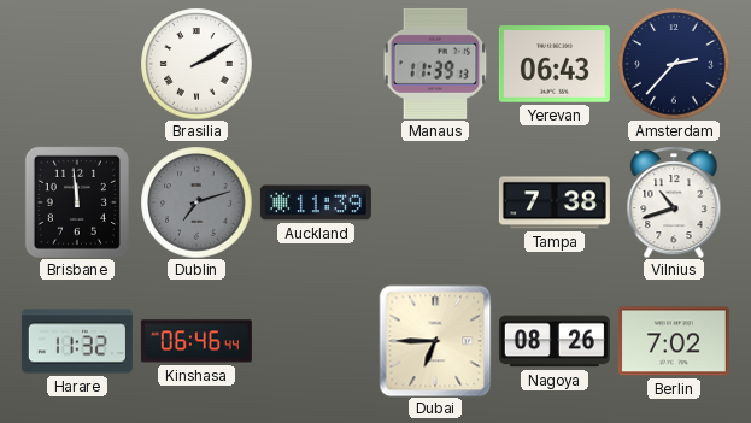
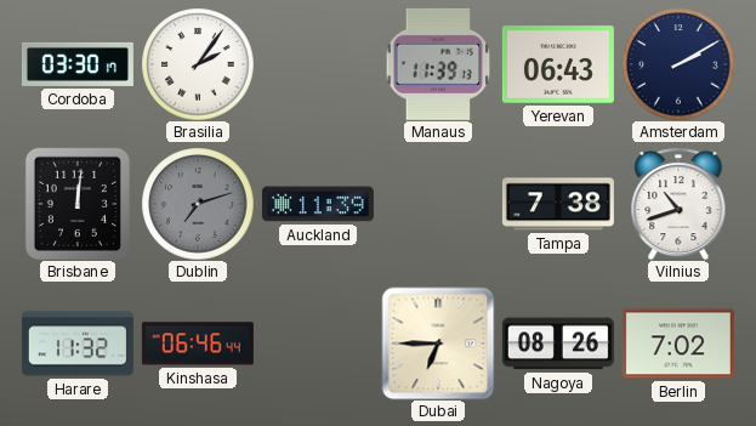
Cordoba: none -> 03:30 (78, 64)
Brasilia: 2:10 -> 2:06 (198, 64)
Amsterdam: 2:37 -> 2:10 (678, 64)
Brisbane: 11:59 -> 12:01 (78, 204)
